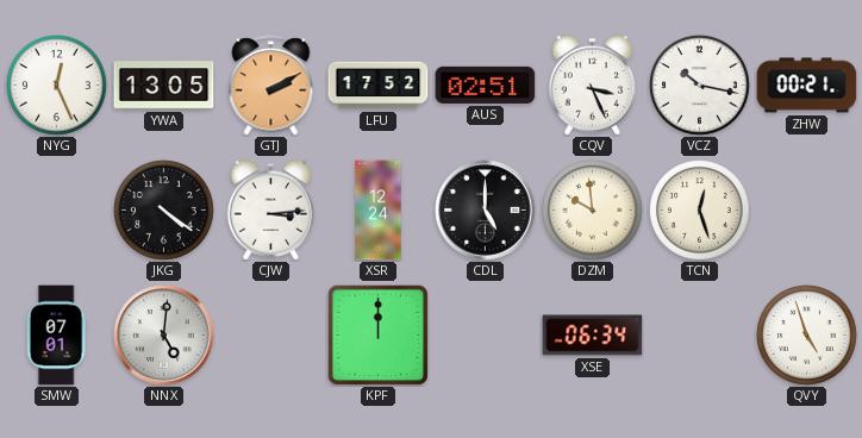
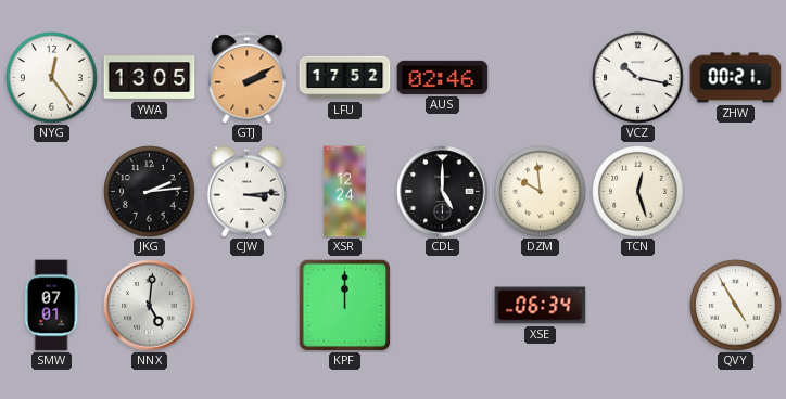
NYG: 12:26 -> 12:24 (52, 78)
AUS: 02:51 -> 02:46 (443, 77)
CQV: 3:26 -> none (593, 86)
JKG: 4:21 -> 2:14 (150, 192)
QVY: 4:57 -> 4:55 (736, 306)
